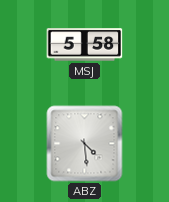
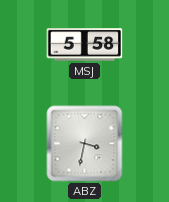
ABZ: 4:29 -> 3:32 (85, 144)
